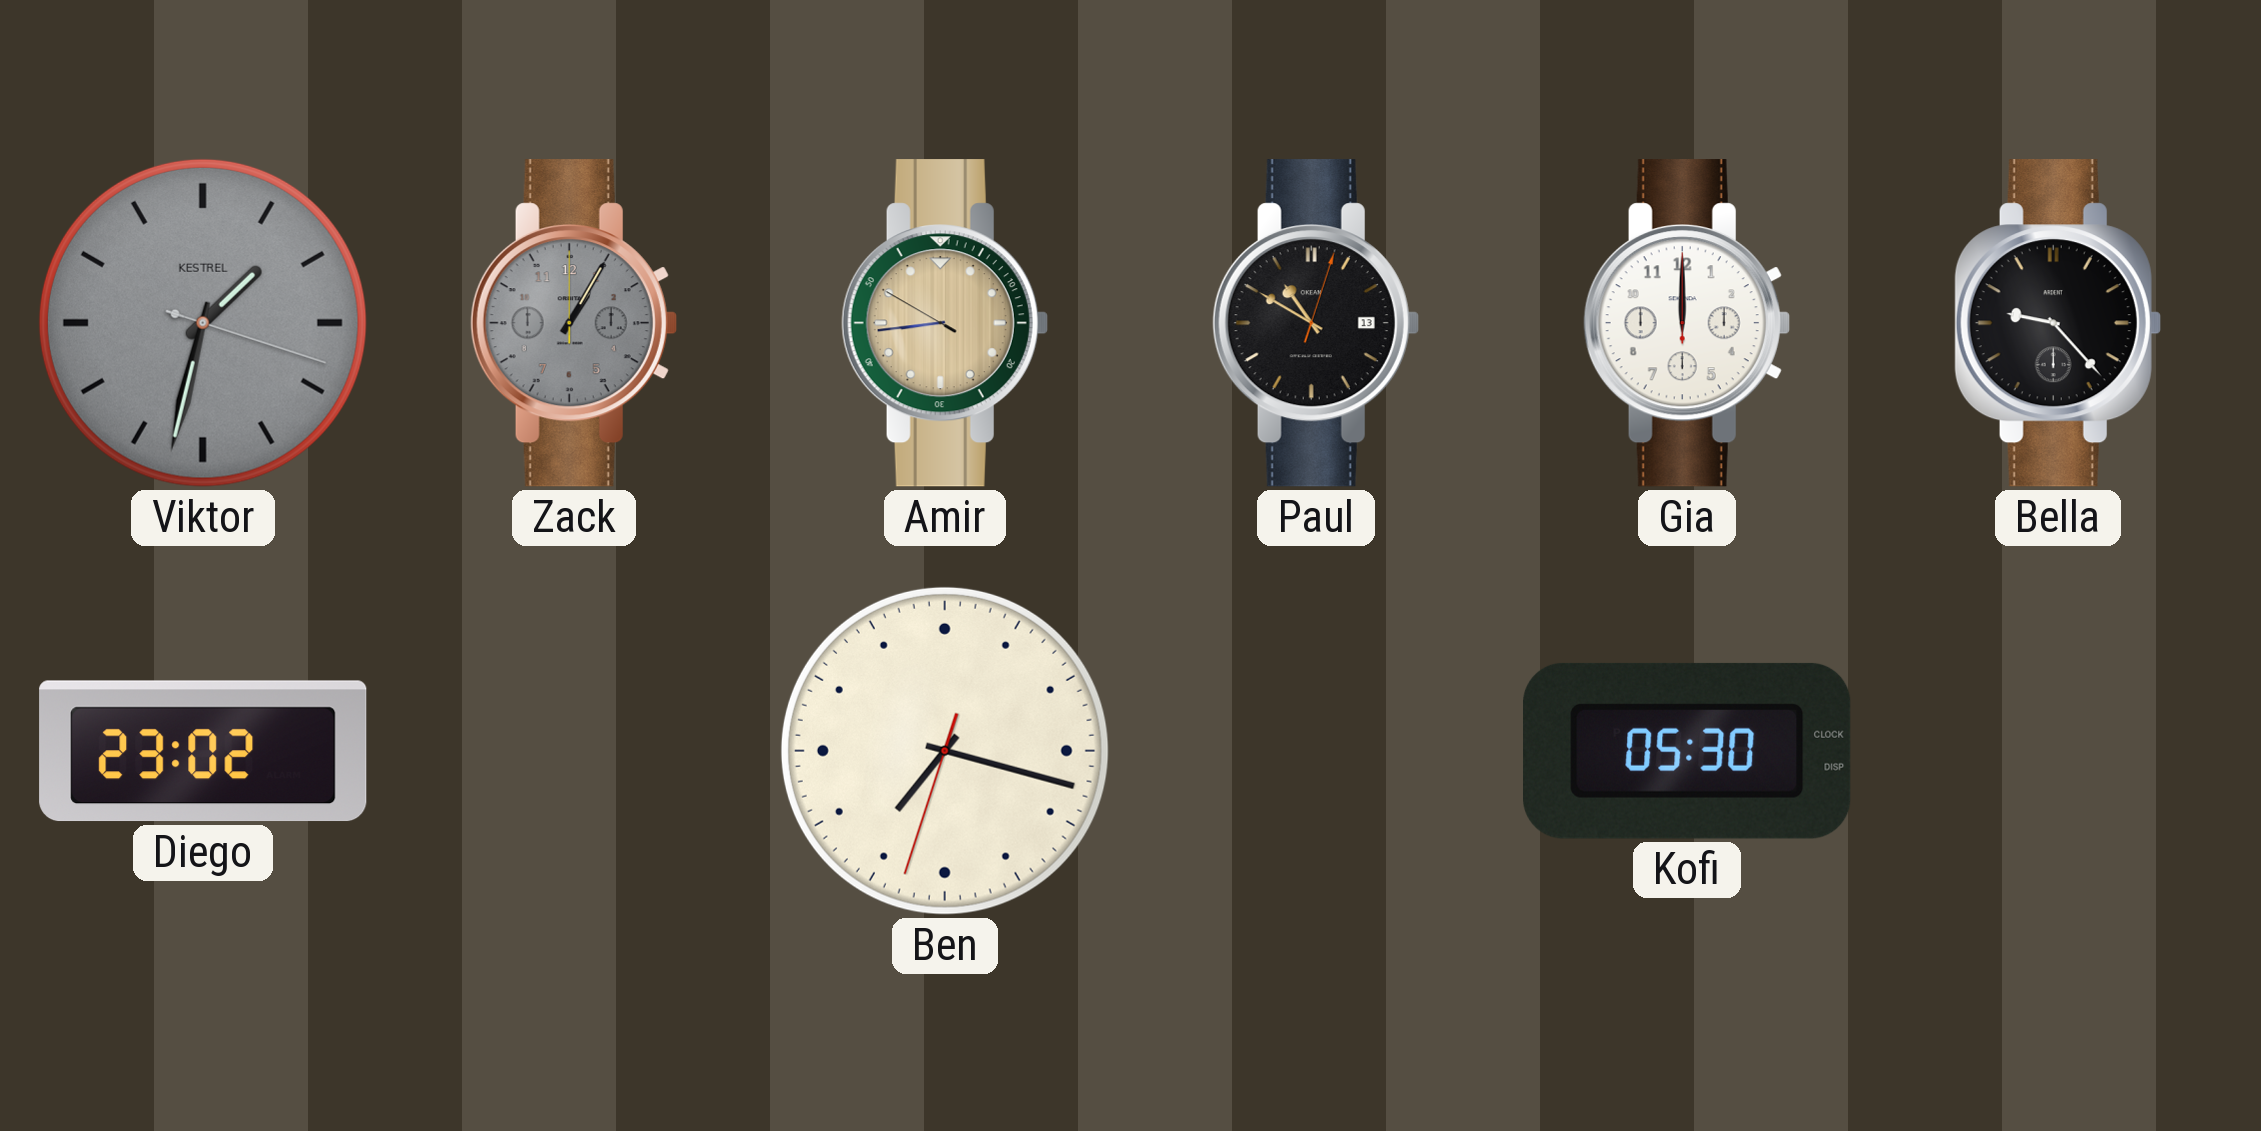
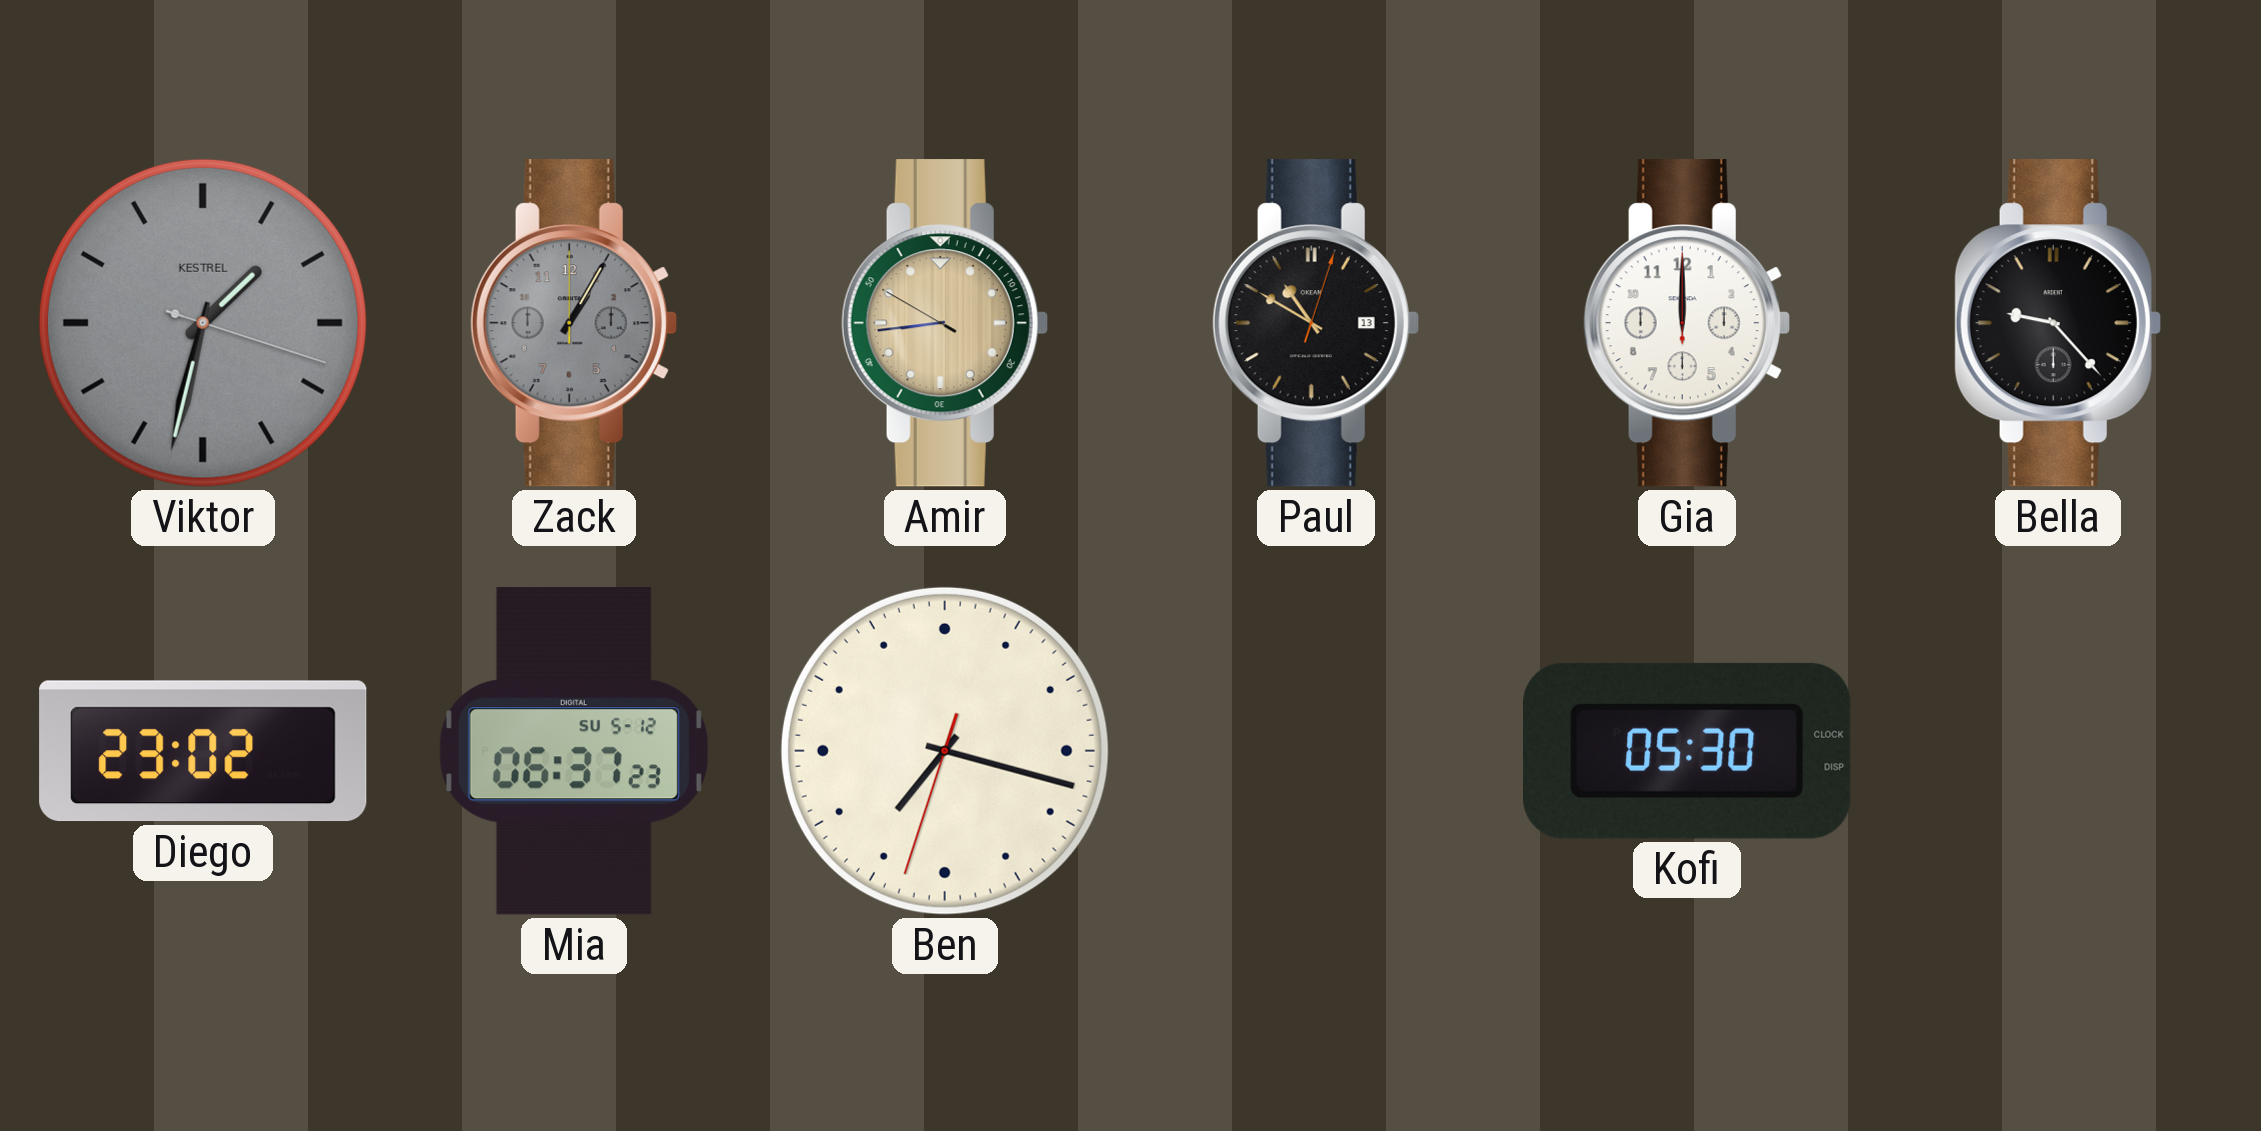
Mia: none -> 06:37 (574, 751)
